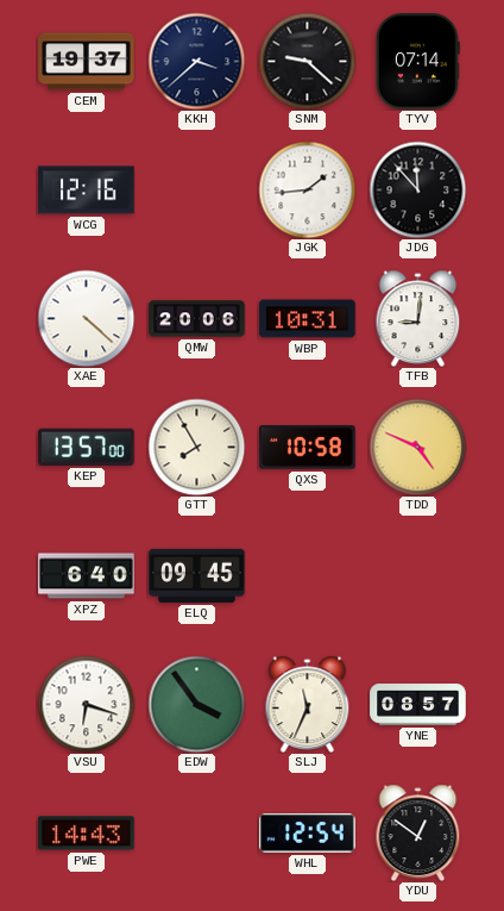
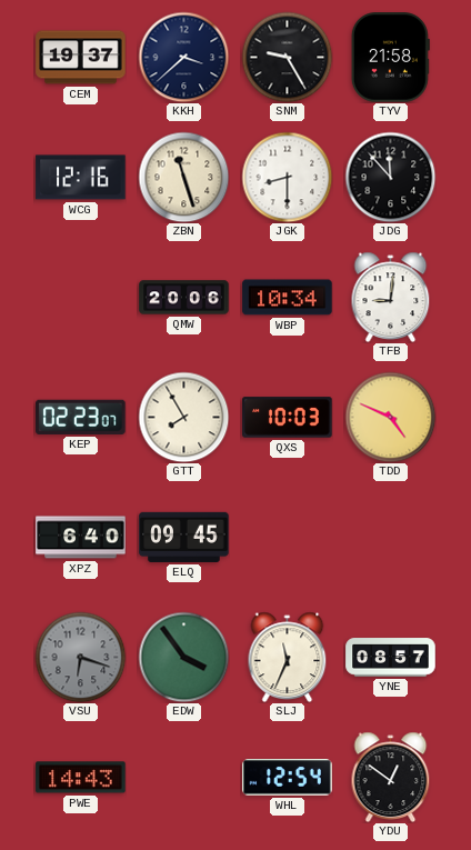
SNM: 9:22 -> 9:25 (287, 57)
TYV: 07:14 -> 21:58 (390, 58)
ZBN: none -> 11:27 (183, 177)
JGK: 1:44 -> 8:30 (287, 177)
XAE: 4:22 -> none (86, 318)
WBP: 10:31 -> 10:34 (288, 298)
KEP: 13:57 -> 02:23 (81, 417)
QXS: 10:58 -> 10:03 (288, 418)
VSU dial: white -> grey (80, 657)
